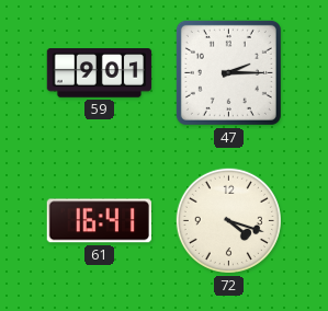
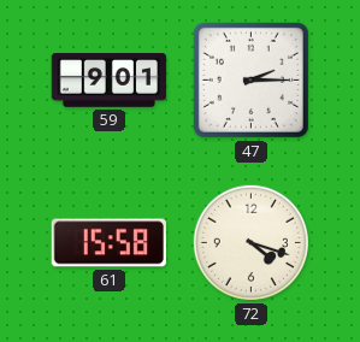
61: 16:41 -> 15:58 (108, 243)
